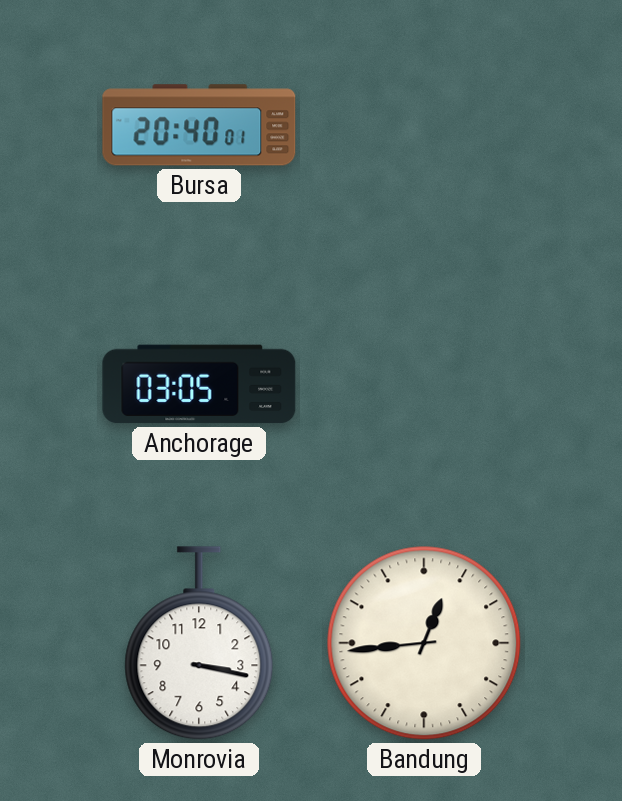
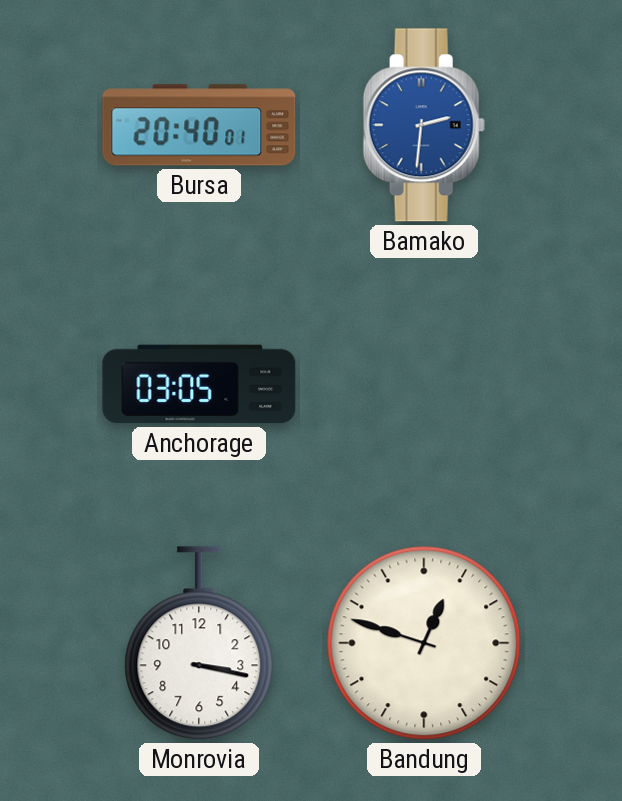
Bamako: none -> 2:31 (424, 125)
Bandung: 12:44 -> 12:48 (424, 643)
